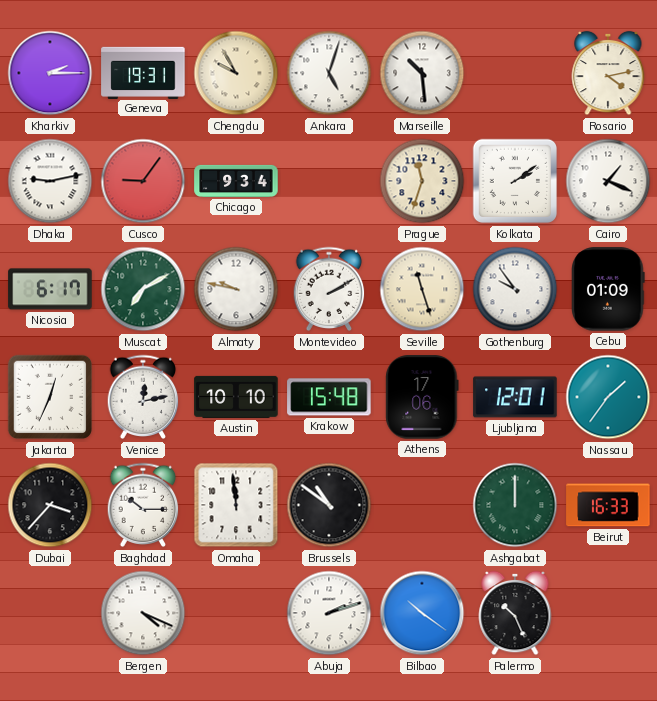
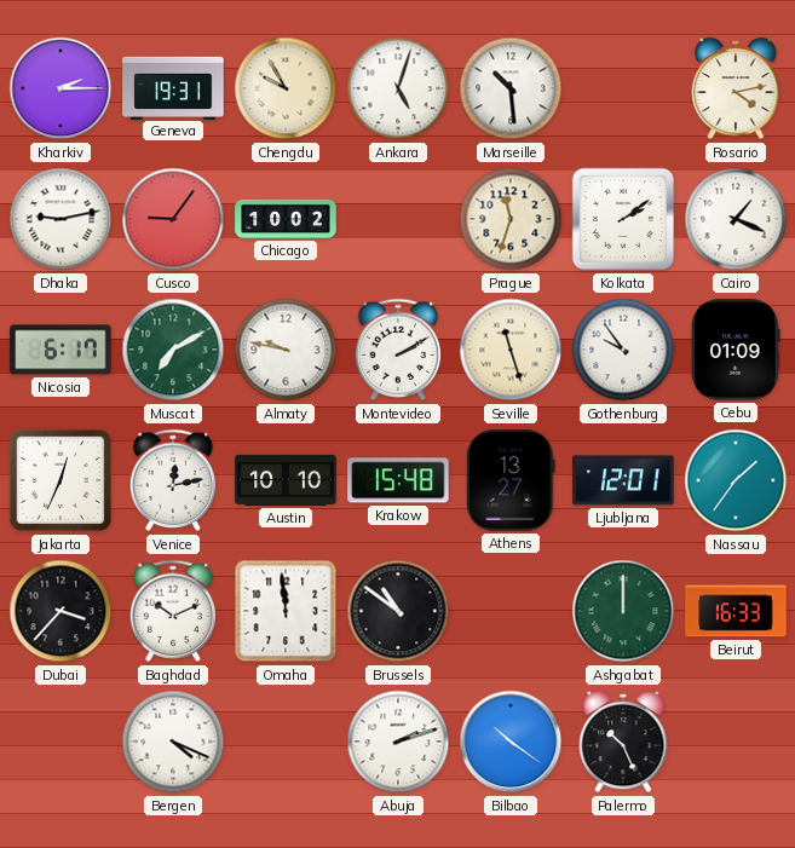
Chicago: 9:34 -> 10:02 (286, 219)
Athens: 17:06 -> 13:27 (511, 480)
Baghdad: 10:15 -> 10:11 (173, 611)
